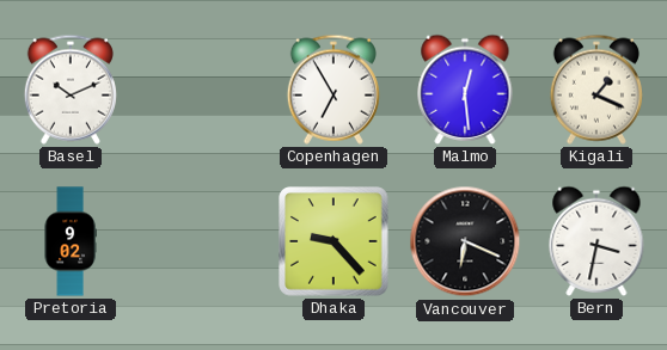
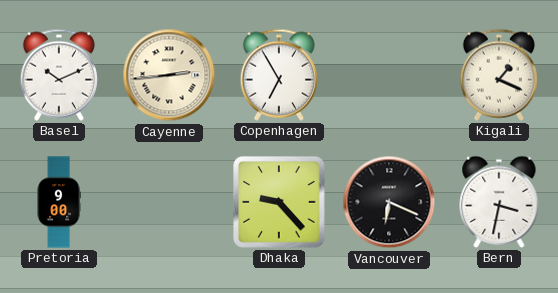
Cayenne: none -> 2:44 (169, 75)
Malmo: 12:29 -> none (465, 90)
Pretoria: 9:02 -> 9:00 (59, 202)
